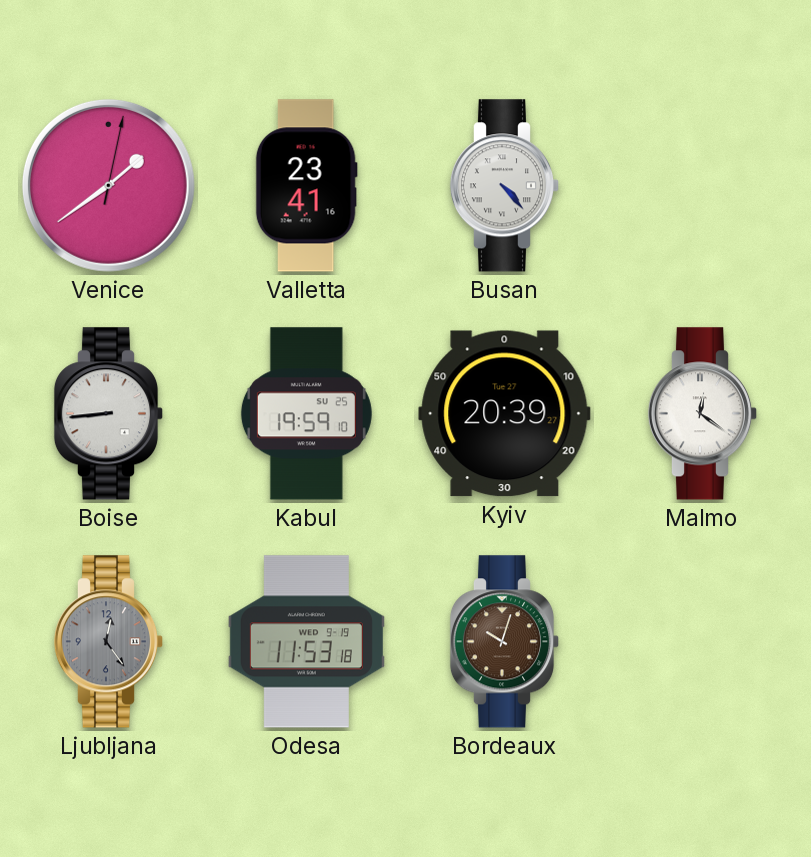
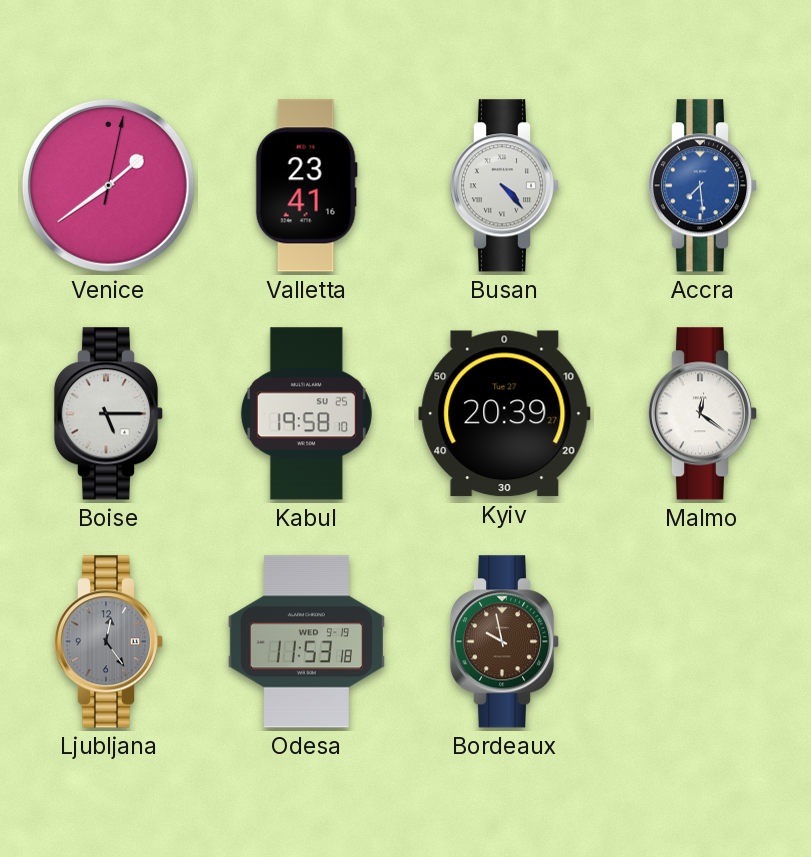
Accra: none -> 7:29 (703, 186)
Boise: 8:44 -> 5:15 (109, 414)
Kabul: 19:59 -> 19:58 (306, 414)
Bordeaux: 10:03 -> 9:58 (505, 642)
